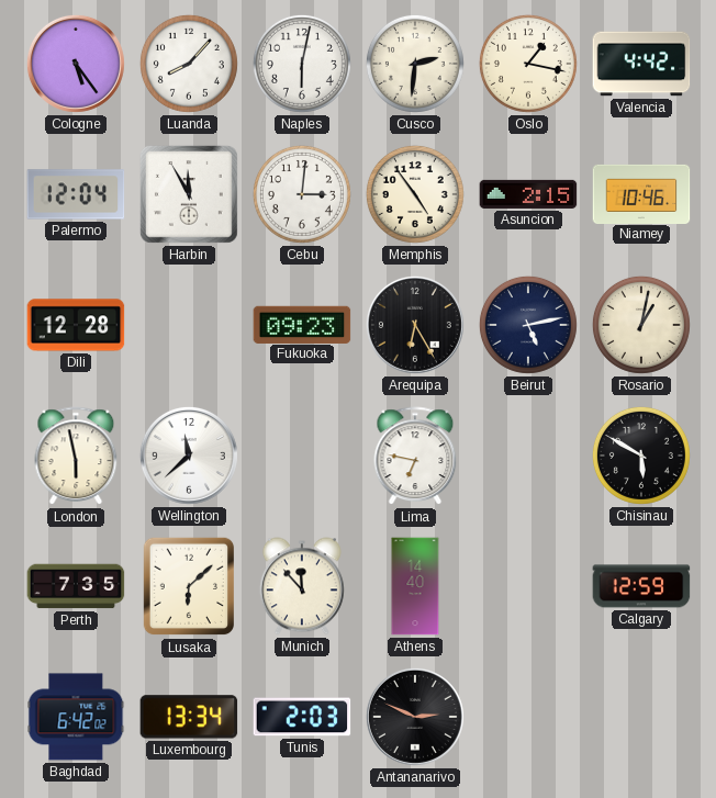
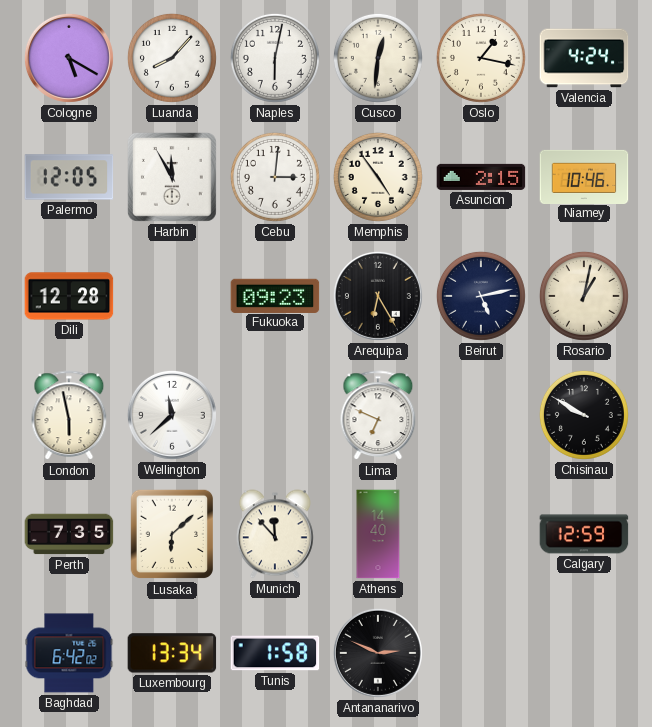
Cologne: 5:24 -> 5:20 (69, 58)
Cusco: 2:31 -> 12:31 (378, 58)
Valencia: 4:42 -> 4:24 (584, 58)
Palermo: 12:04 -> 12:05 (69, 177)
Lima: 6:47 -> 6:49 (378, 416)
Chisinau: 5:50 -> 9:50 (584, 415)
Tunis: 2:03 -> 1:58 (275, 653)
